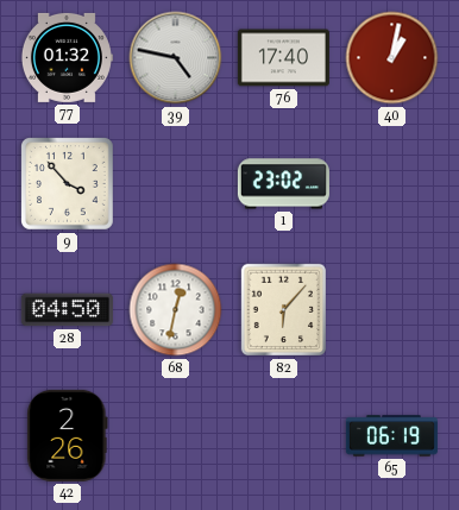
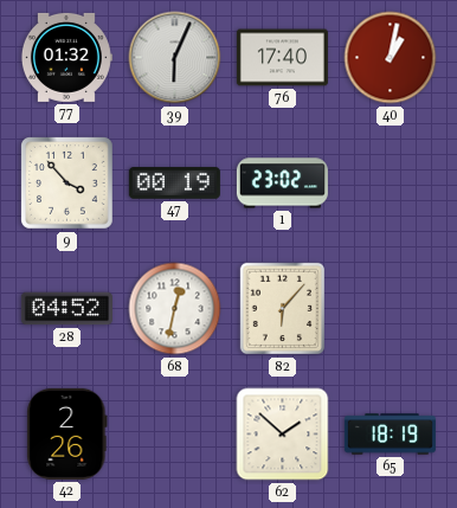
39: 4:47 -> 6:04 (175, 58)
47: none -> 00:19 (174, 184)
28: 04:50 -> 04:52 (66, 309)
62: none -> 1:52 (283, 435)
65: 06:19 -> 18:19 (390, 435)
